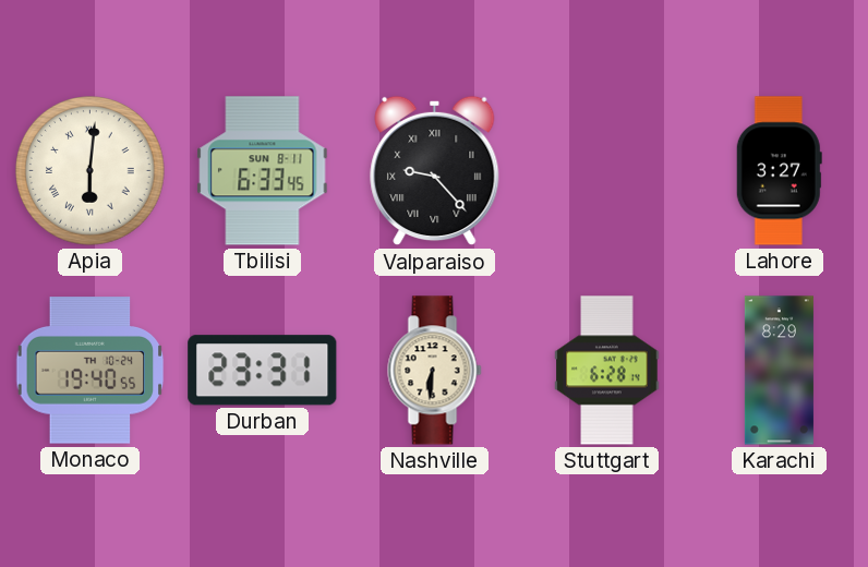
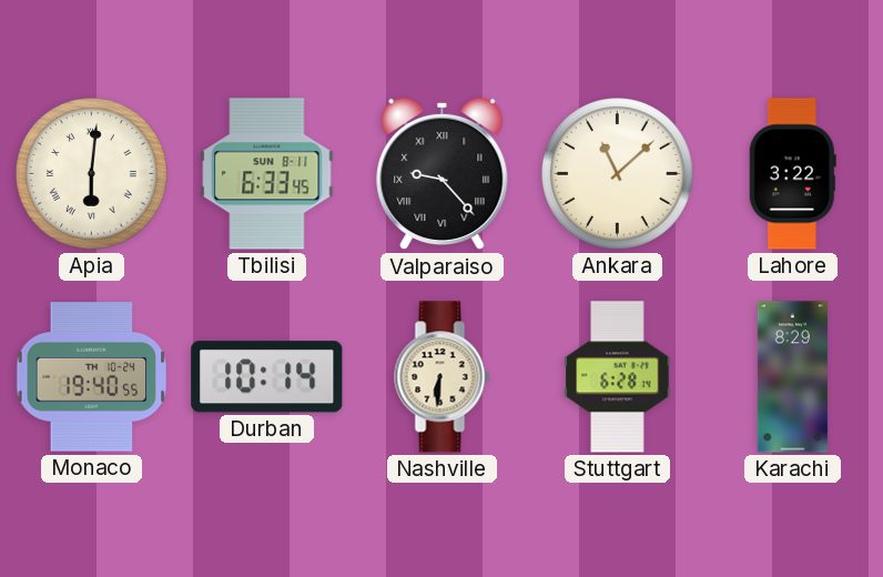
Ankara: none -> 11:08 (618, 174)
Lahore: 3:27 -> 3:22 (792, 174)
Durban: 23:31 -> 10:14 (267, 377)
